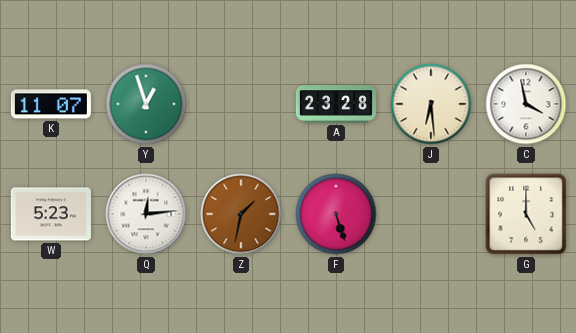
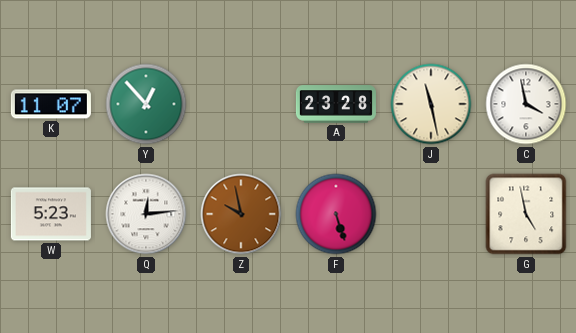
Y: 12:57 -> 12:53 (146, 104)
J: 6:29 -> 11:28 (431, 104)
Z: 1:32 -> 9:58 (241, 214)
G: 5:00 -> 4:58 (526, 214)
